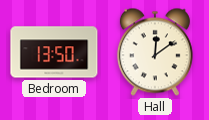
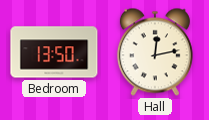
Hall: 12:09 -> 12:13 (155, 52)
